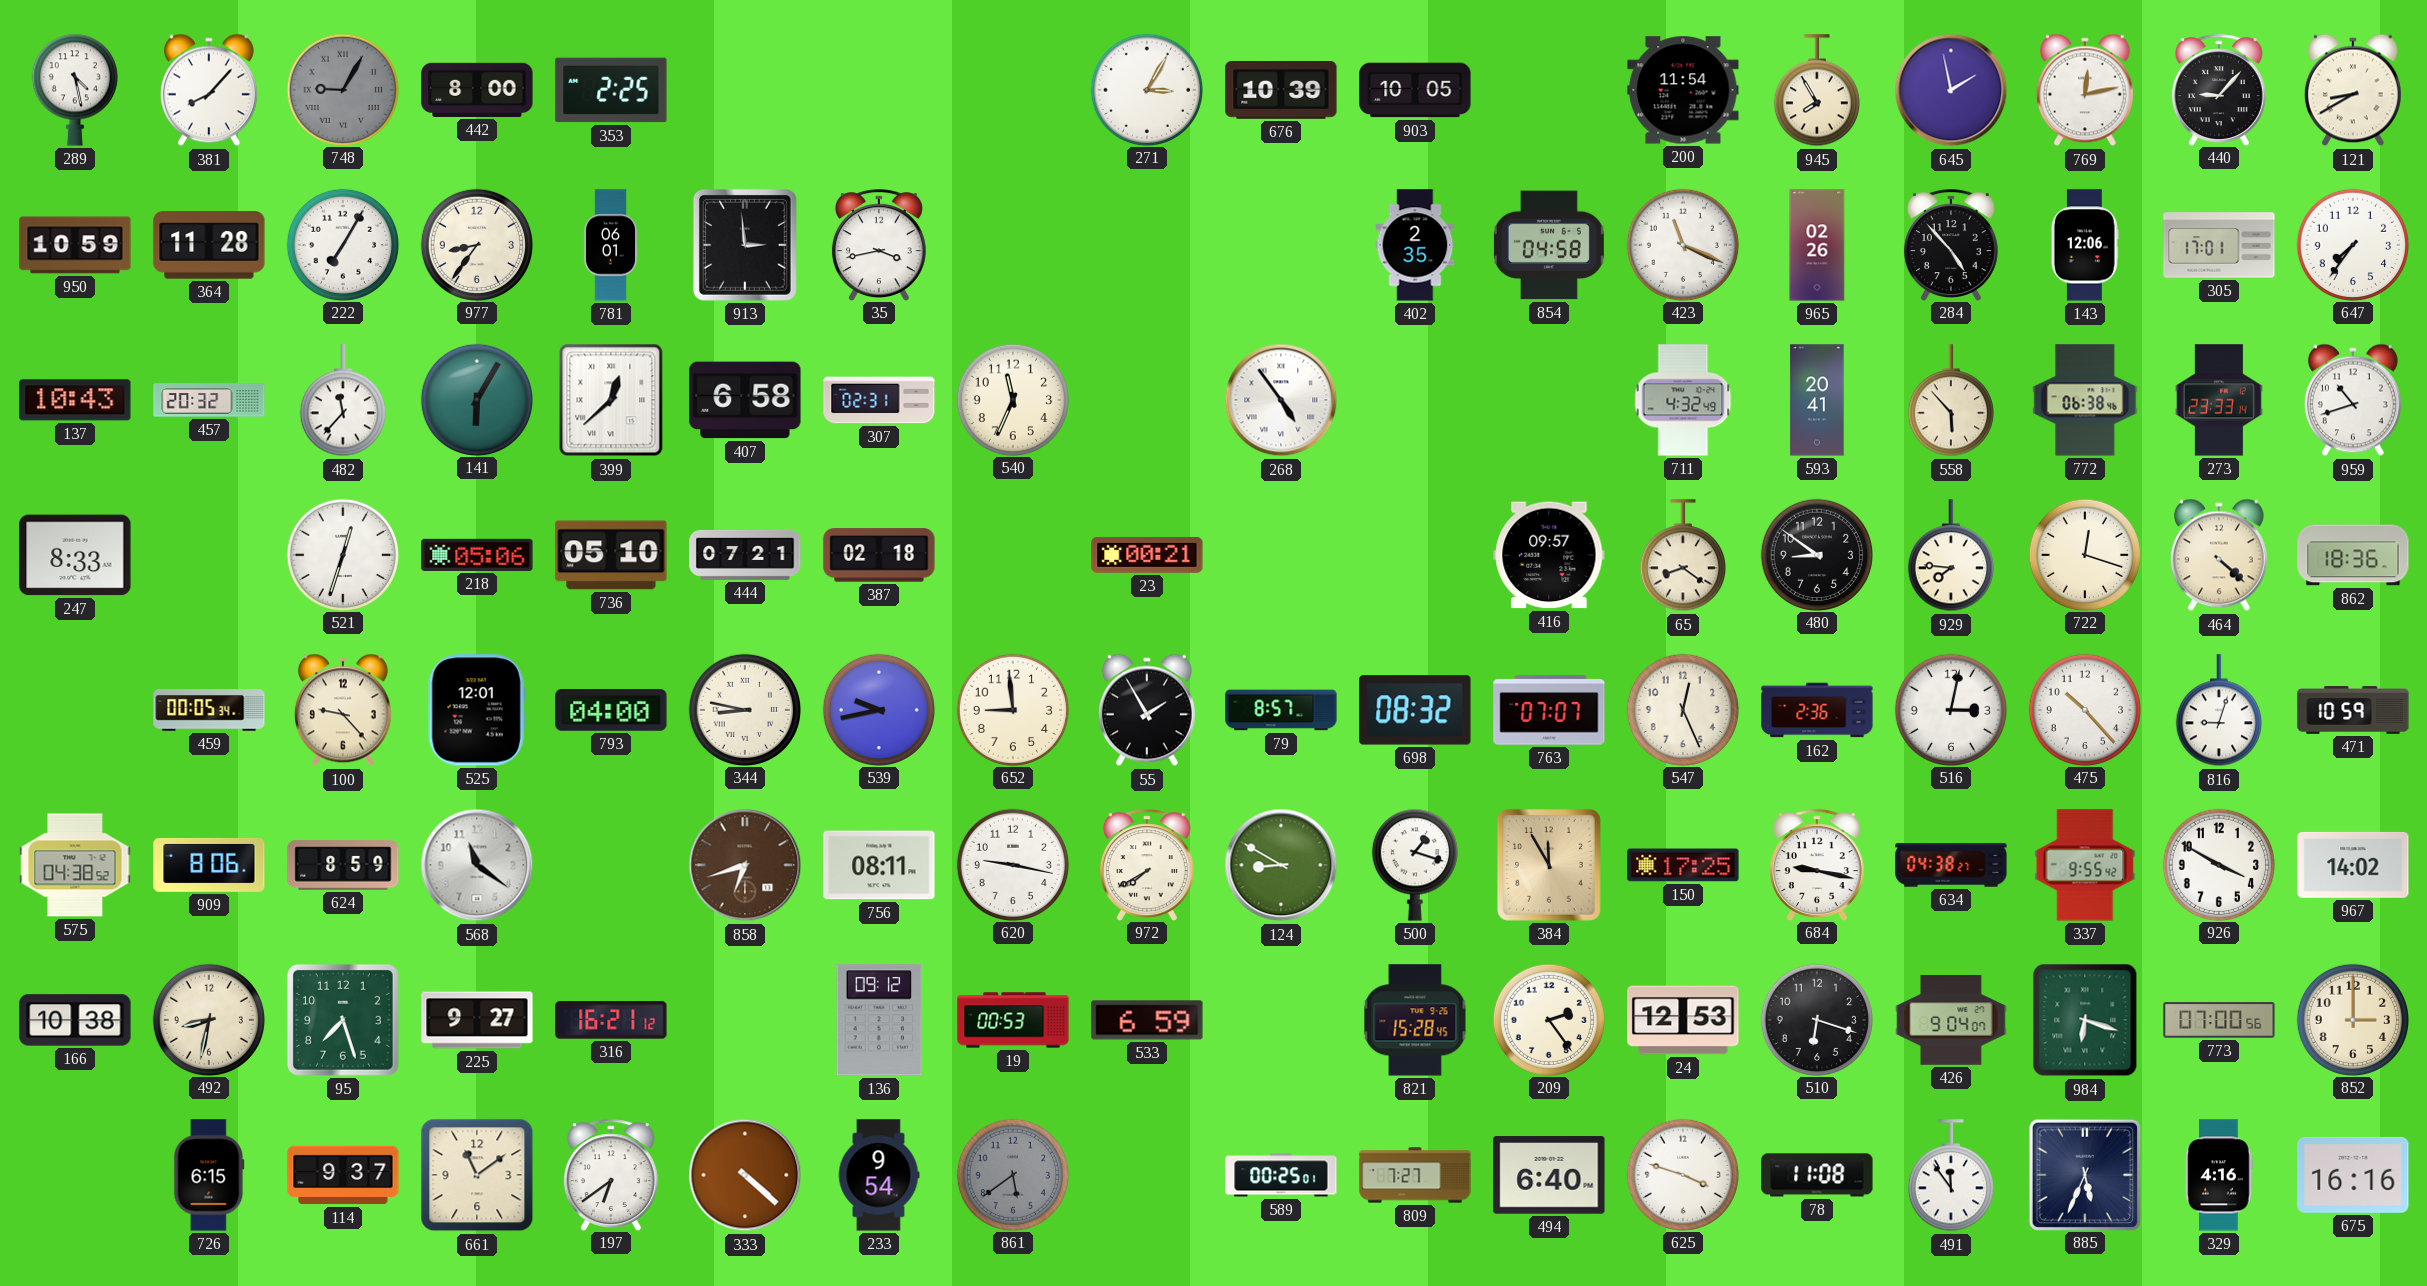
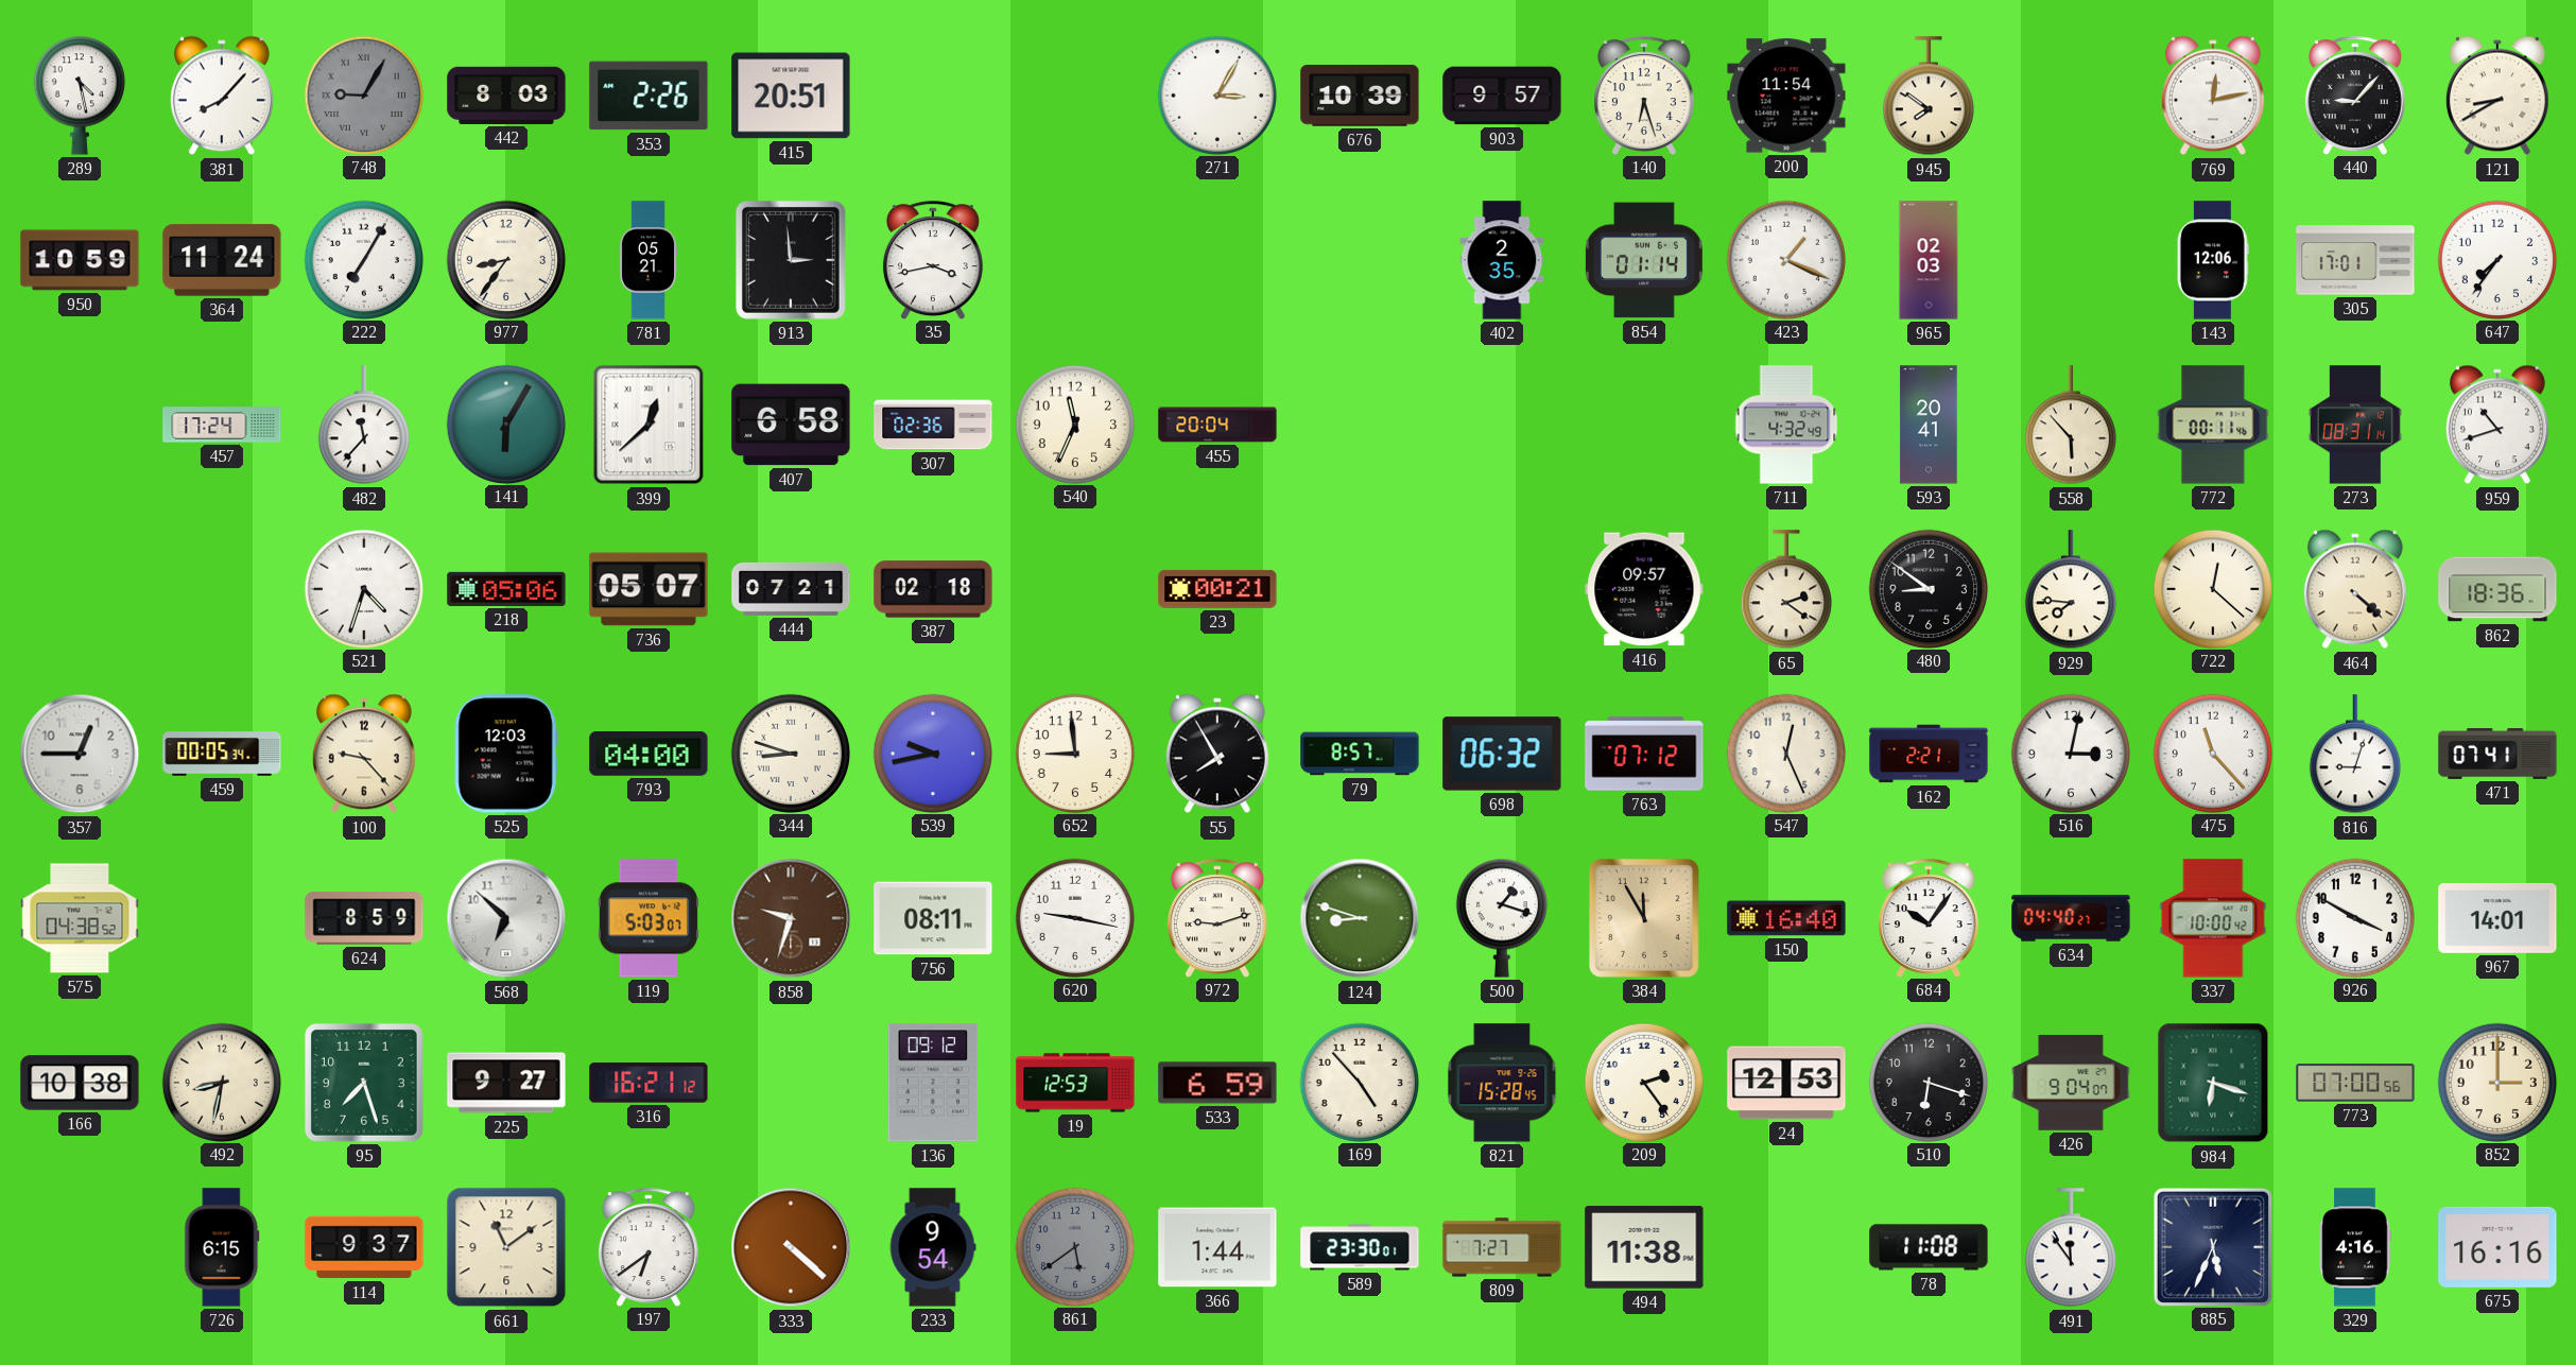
442: 8:00 -> 8:03 (506, 96)
353: 2:25 -> 2:26 (649, 96)
415: none -> 20:51 (791, 96)
903: 10:05 -> 9:57 (1502, 96)
140: none -> 6:27 (1644, 96)
945: 7:55 -> 7:51 (1929, 97)
645: 1:58 -> none (1951, 90)
364: 11:28 -> 11:24 (222, 260)
781: 06:01 -> 05:21 (649, 260)
854: 04:58 -> 01:14 (1644, 260)
423: 11:19 -> 1:19 (1785, 259)
965: 02:26 -> 02:03 (1929, 260)
284: 4:53 -> none (1951, 245)
137: 10:43 -> none (75, 400)
457: 20:32 -> 17:24 (222, 425)
307: 02:31 -> 02:36 (933, 425)
455: none -> 20:04 (1217, 425)
268: 4:54 -> none (1281, 400)
772: 06:38 -> 00:11 (2213, 425)
273: 23:33 -> 08:31 (2355, 425)
247: 8:33 -> none (75, 555)
521: 12:33 -> 4:33 (363, 588)
736: 05:10 -> 05:07 (649, 589)
65: 8:21 -> 2:21 (1786, 590)
722: 12:18 -> 12:22 (2212, 588)
357: none -> 12:45 (80, 754)
525: 12:01 -> 12:03 (506, 754)
344: 8:47 -> 8:48 (790, 753)
55: 1:55 -> 7:55 (1217, 754)
698: 08:32 -> 06:32 (1502, 754)
763: 07:07 -> 07:12 (1644, 754)
162: 2:36 -> 2:21 (1929, 754)
475: 10:23 -> 11:23 (2212, 753)
471: 10:59 -> 07:41 (2497, 754)
909: 8:06 -> none (209, 865)
568: 11:21 -> 6:52 (506, 918)
119: none -> 5:03 (649, 918)
858: 6:42 -> 9:33 (791, 918)
972: 7:40 -> 9:12 (1217, 918)
124: 8:50 -> 8:48 (1360, 918)
150: 17:25 -> 16:40 (1786, 918)
684: 9:17 -> 10:06 (1929, 918)
634: 04:38 -> 04:40 (2071, 918)
337: 9:55 -> 10:00 (2213, 918)
967: 14:02 -> 14:01 (2497, 918)
19: 00:53 -> 12:53 (1075, 1083)
169: none -> 4:53 (1359, 1082)
366: none -> 1:44 (1217, 1247)
589: 00:25 -> 23:30 (1360, 1247)
494: 6:40 -> 11:38 (1644, 1247)
625: 3:48 -> none (1682, 1174)
